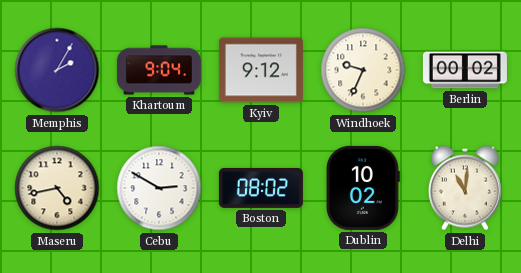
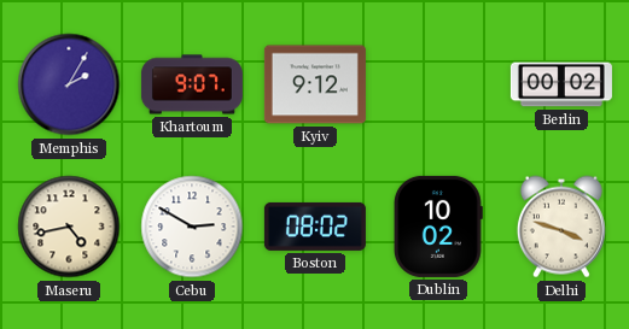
Khartoum: 9:04 -> 9:07 (192, 84)
Windhoek: 9:34 -> none (363, 70)
Delhi: 11:01 -> 3:48 (561, 227)
